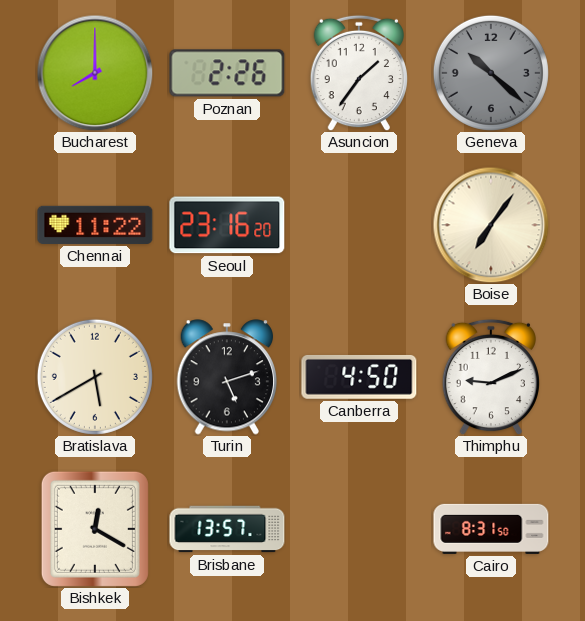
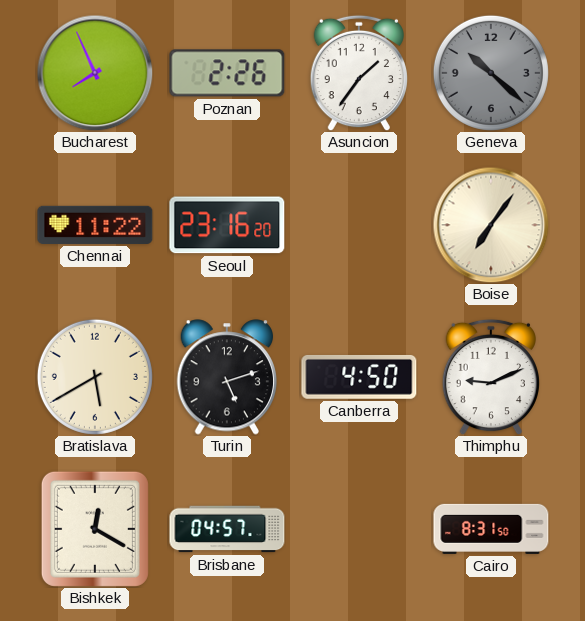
Bucharest: 8:00 -> 7:56 (95, 73)
Brisbane: 13:57 -> 04:57 (227, 529)
